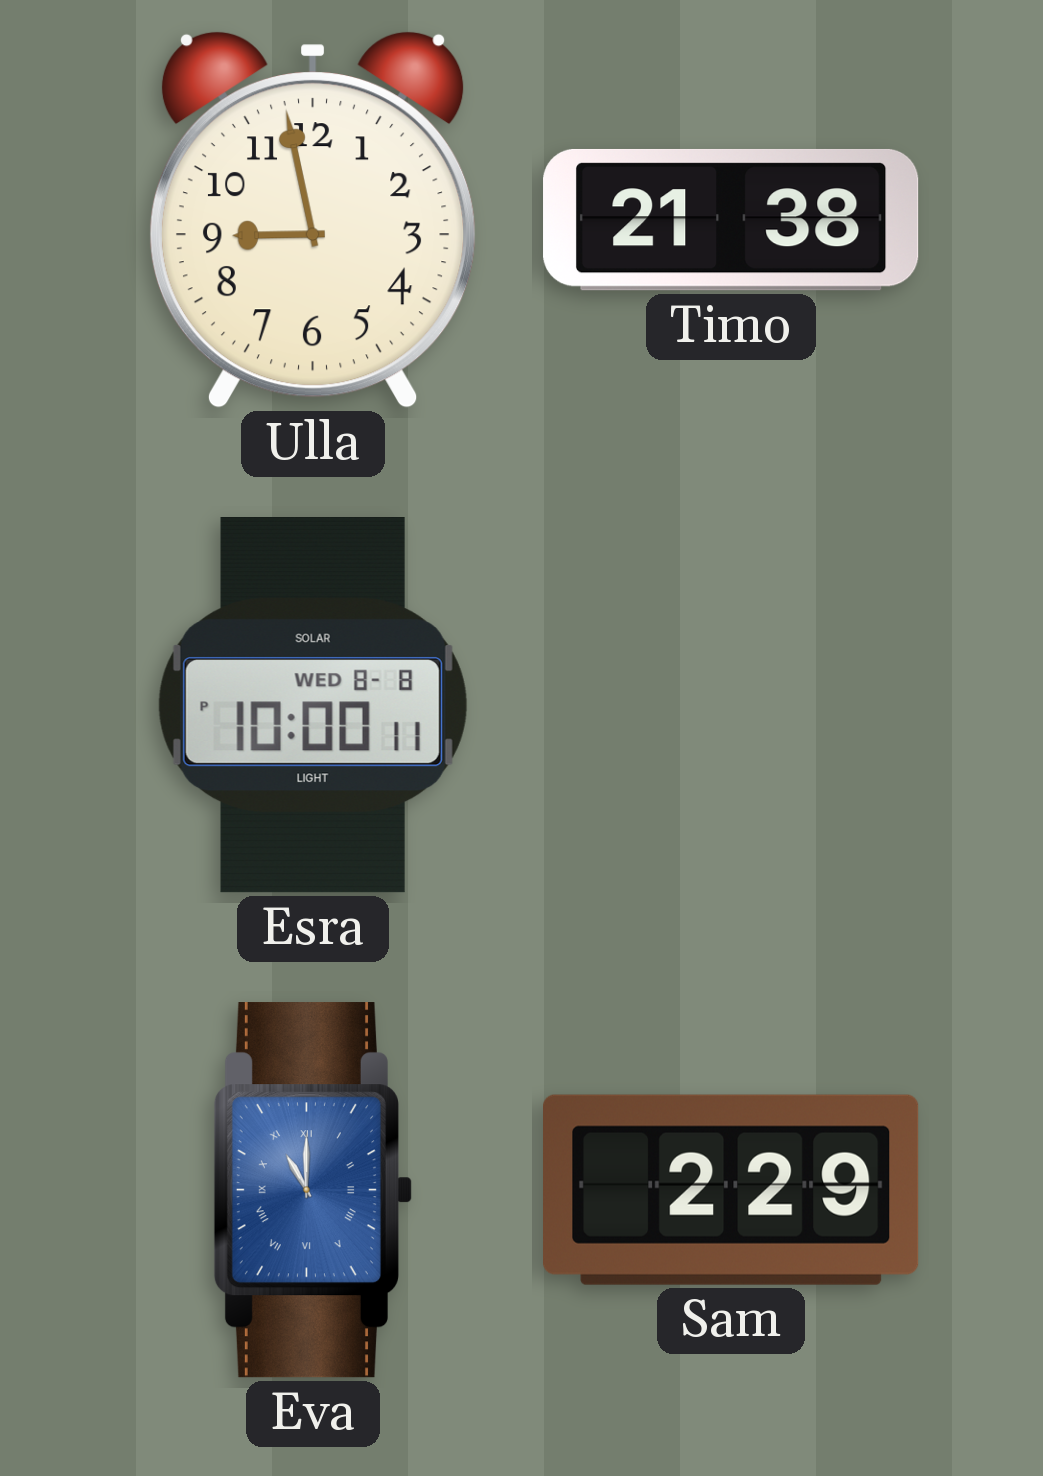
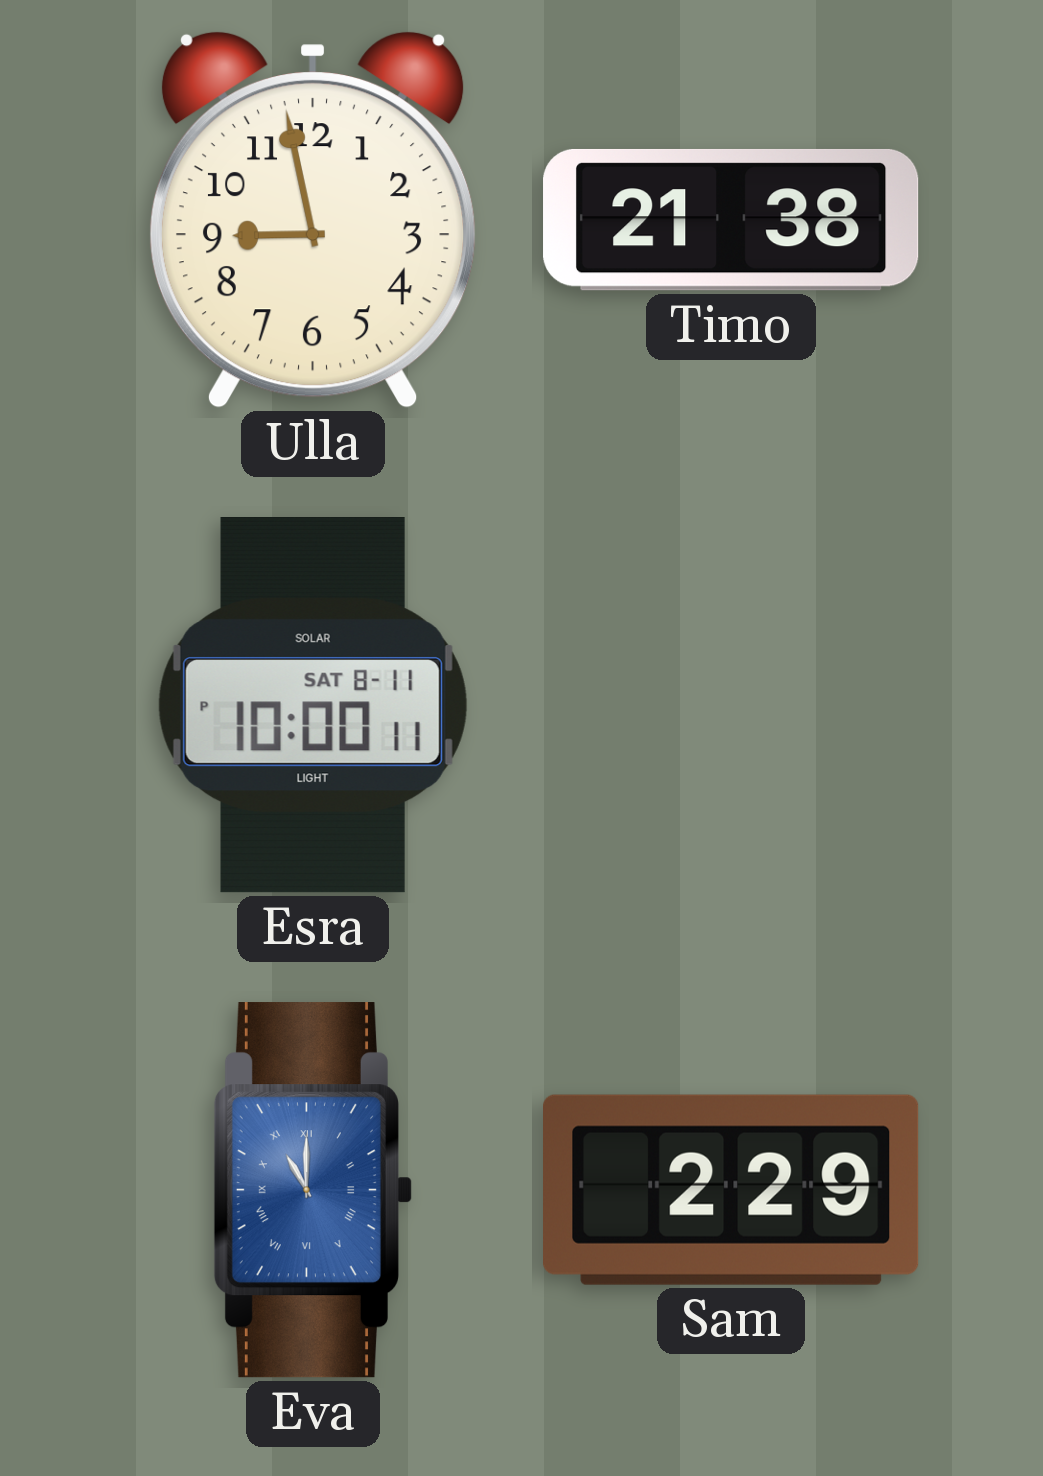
Esra date: WED 8-8 -> SAT 8-11 (313, 706)
